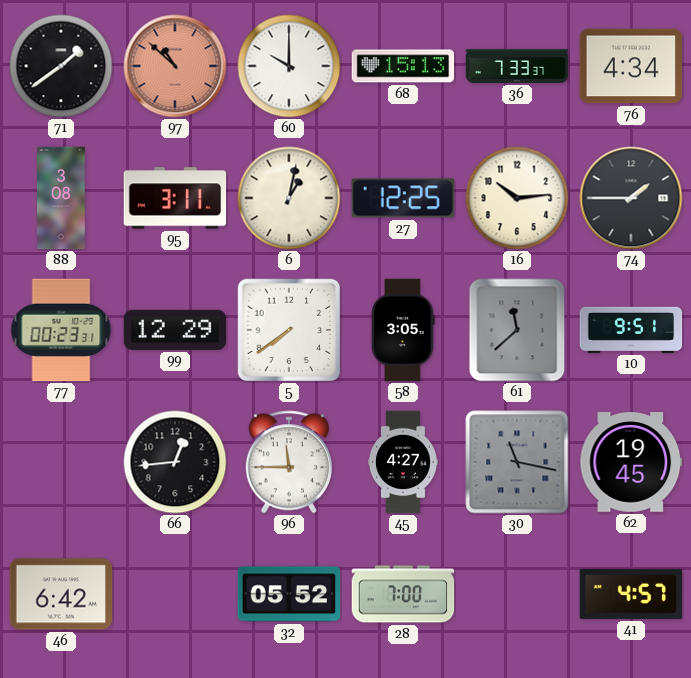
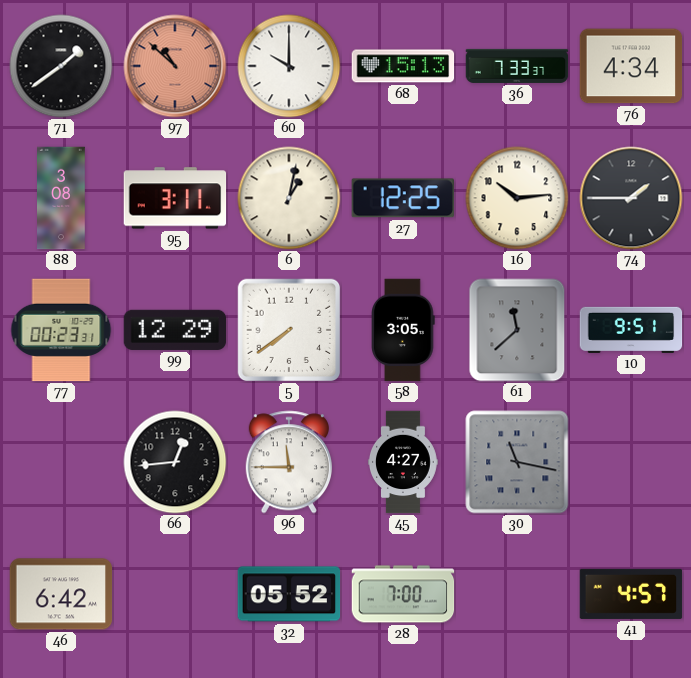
62: 19:45 -> none (631, 462)
